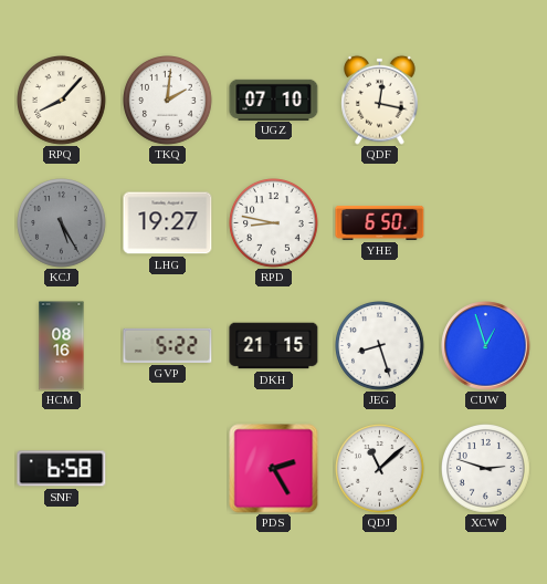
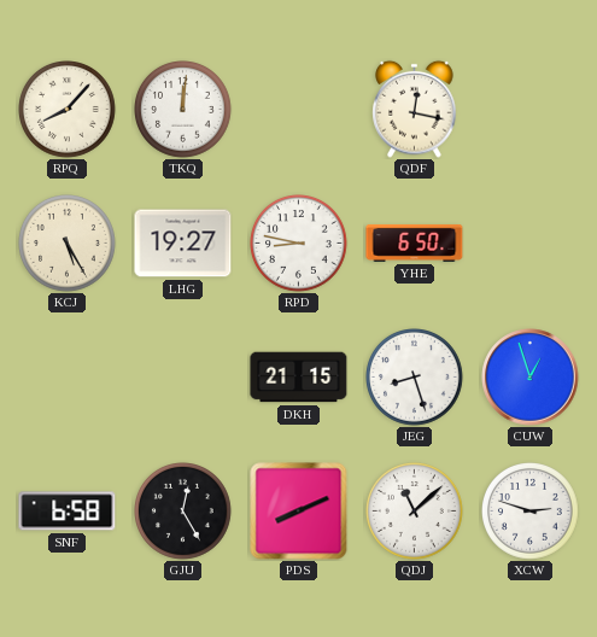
TKQ: 2:01 -> 12:01 (183, 110)
UGZ: 07:10 -> none (274, 100)
KCJ dial: grey -> cream (68, 244)
HCM: 08:16 -> none (62, 346)
GVP: 5:22 -> none (168, 345)
GJU: none -> 12:25 (183, 512)
PDS: 2:25 -> 8:11 (299, 512)
